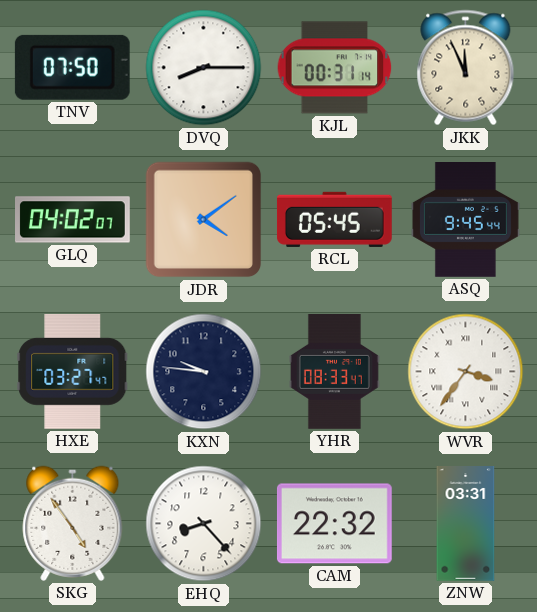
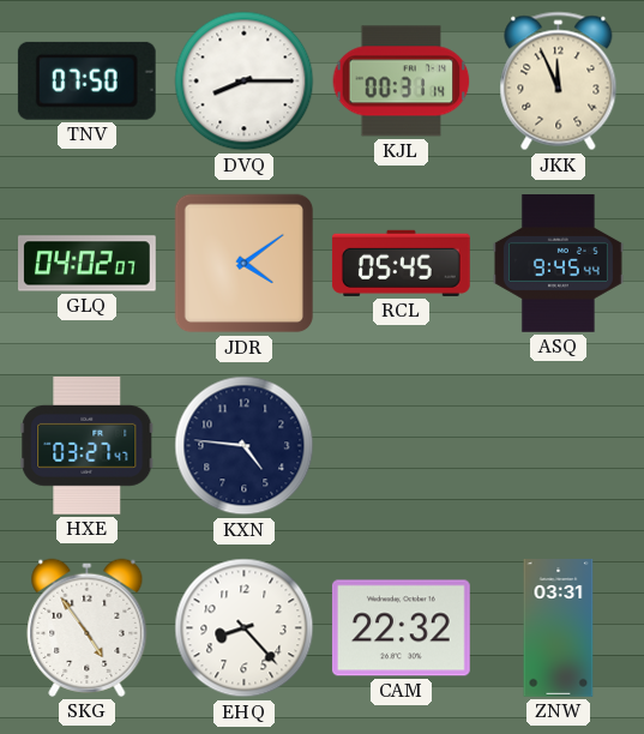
KXN: 9:46 -> 4:46 (245, 446)
YHR: 08:33 -> none (334, 372)
WVR: 3:36 -> none (466, 372)
